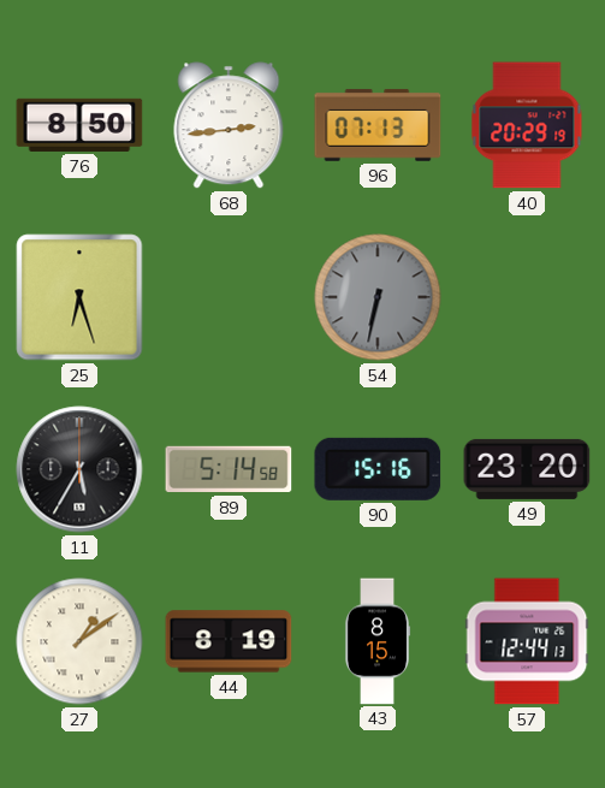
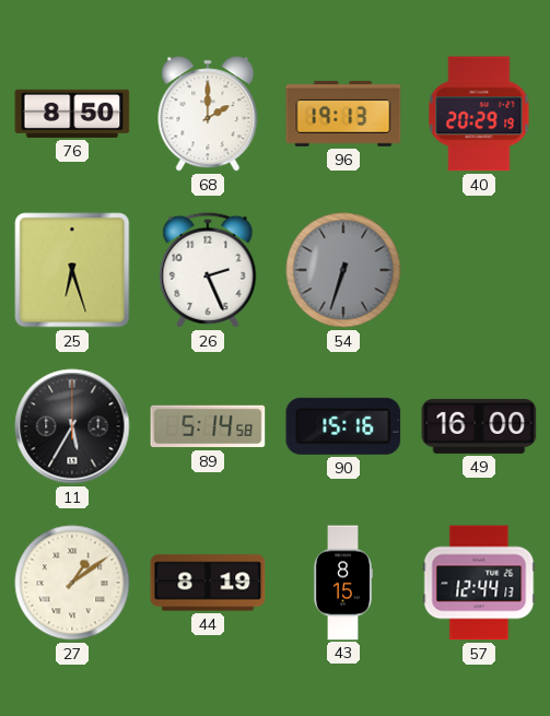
68: 2:44 -> 2:00 (208, 114)
96: 07:13 -> 19:13 (343, 114)
26: none -> 2:26 (208, 270)
54: 6:32 -> 6:33 (343, 270)
49: 23:20 -> 16:00 (479, 426)
